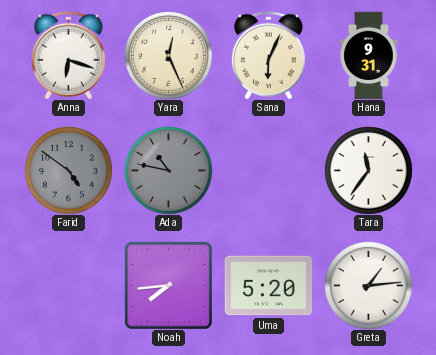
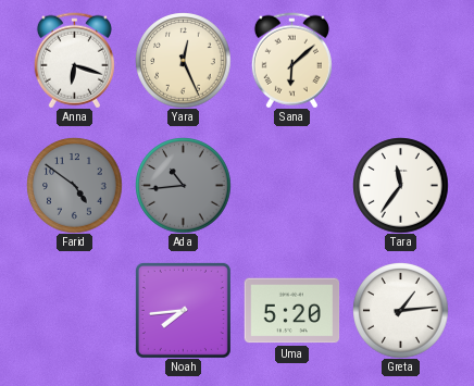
Sana: 6:04 -> 6:08 (291, 60)
Hana: 9:31 -> none (369, 55)
Ada: 10:47 -> 10:44 (183, 185)
